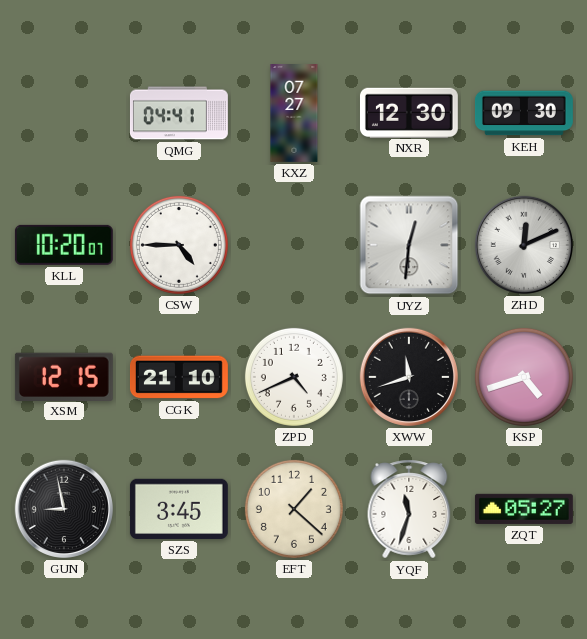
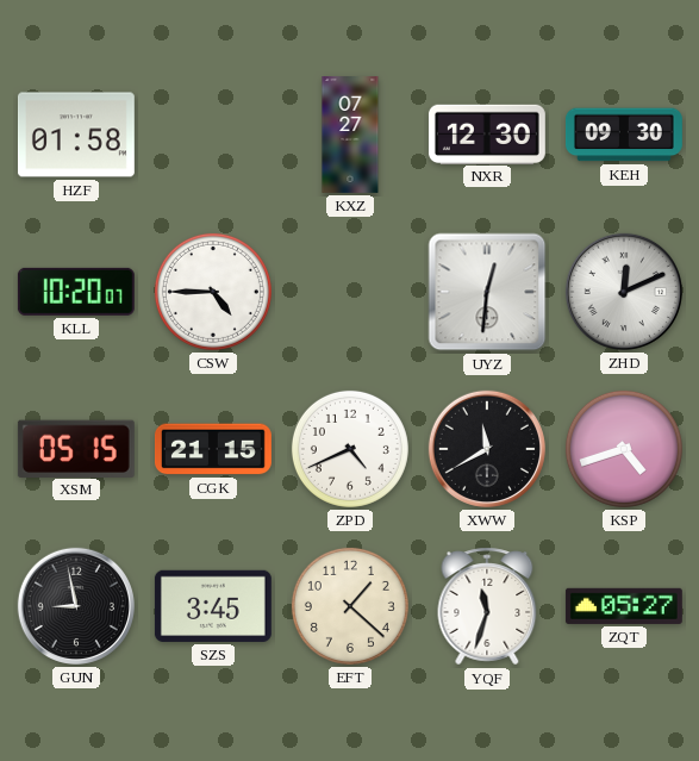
HZF: none -> 01:58 (76, 135)
QMG: 04:41 -> none (179, 113)
XSM: 12:15 -> 05:15 (76, 448)
CGK: 21:10 -> 21:15 (213, 449)
XWW: 11:42 -> 11:40 (487, 449)
